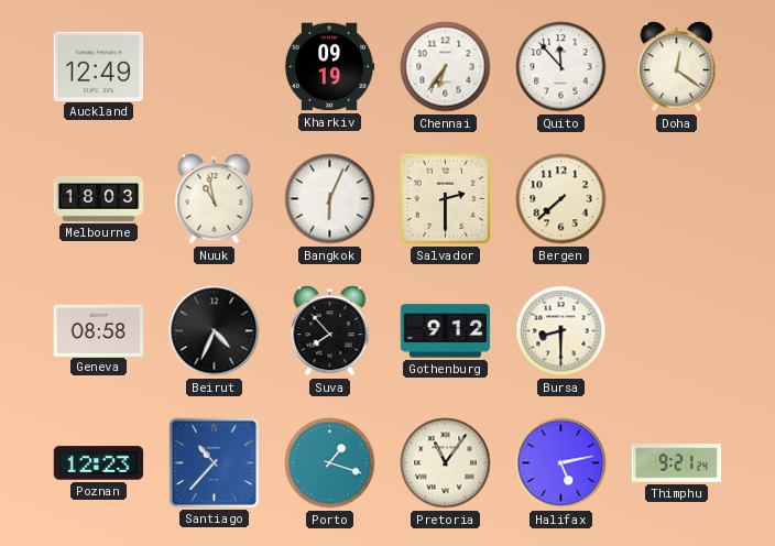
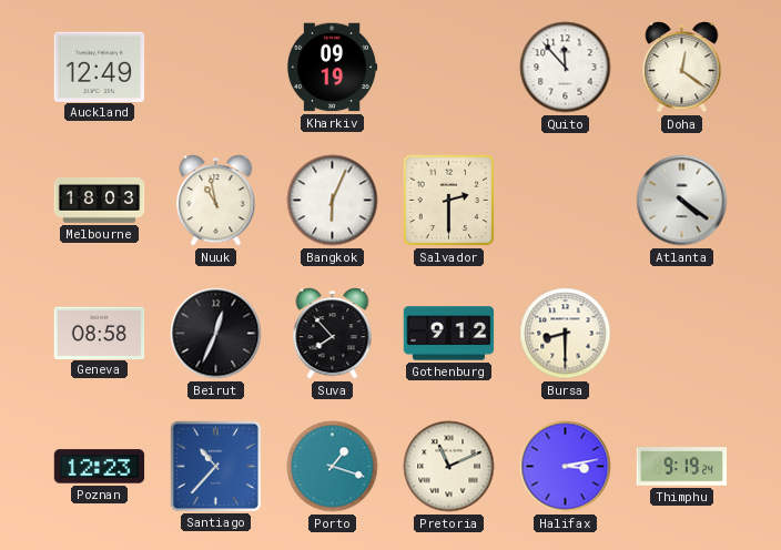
Chennai: 6:36 -> none (446, 67)
Bergen: 7:38 -> none (561, 199)
Atlanta: none -> 4:21 (682, 201)
Beirut: 4:34 -> 12:34 (216, 334)
Pretoria: 11:06 -> 11:11 (449, 467)
Halifax: 5:13 -> 3:13 (566, 467)
Thimphu: 9:21 -> 9:19 (682, 467)
